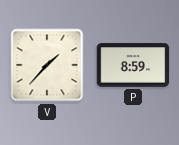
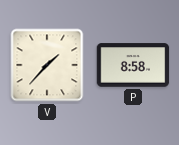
P: 8:59 -> 8:58 (133, 65)
